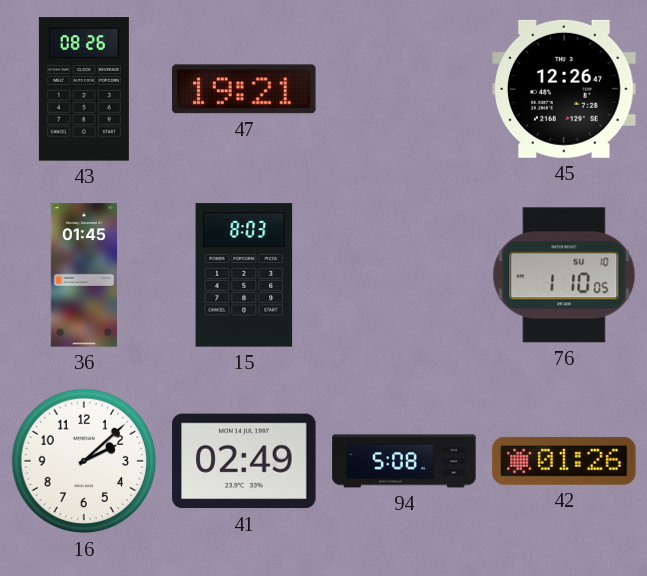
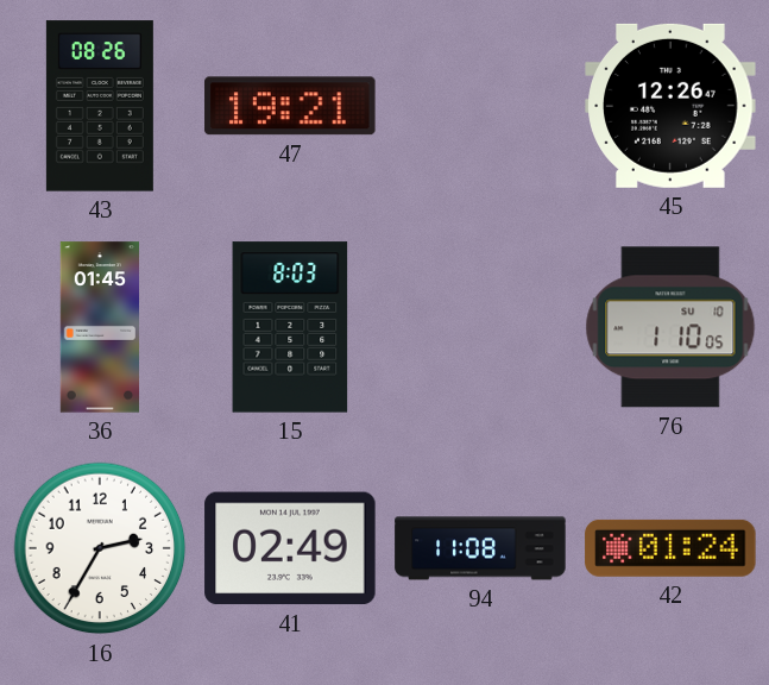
16: 2:08 -> 2:35 (100, 548)
94: 5:08 -> 11:08 (480, 548)
42: 01:26 -> 01:24 (670, 548)
